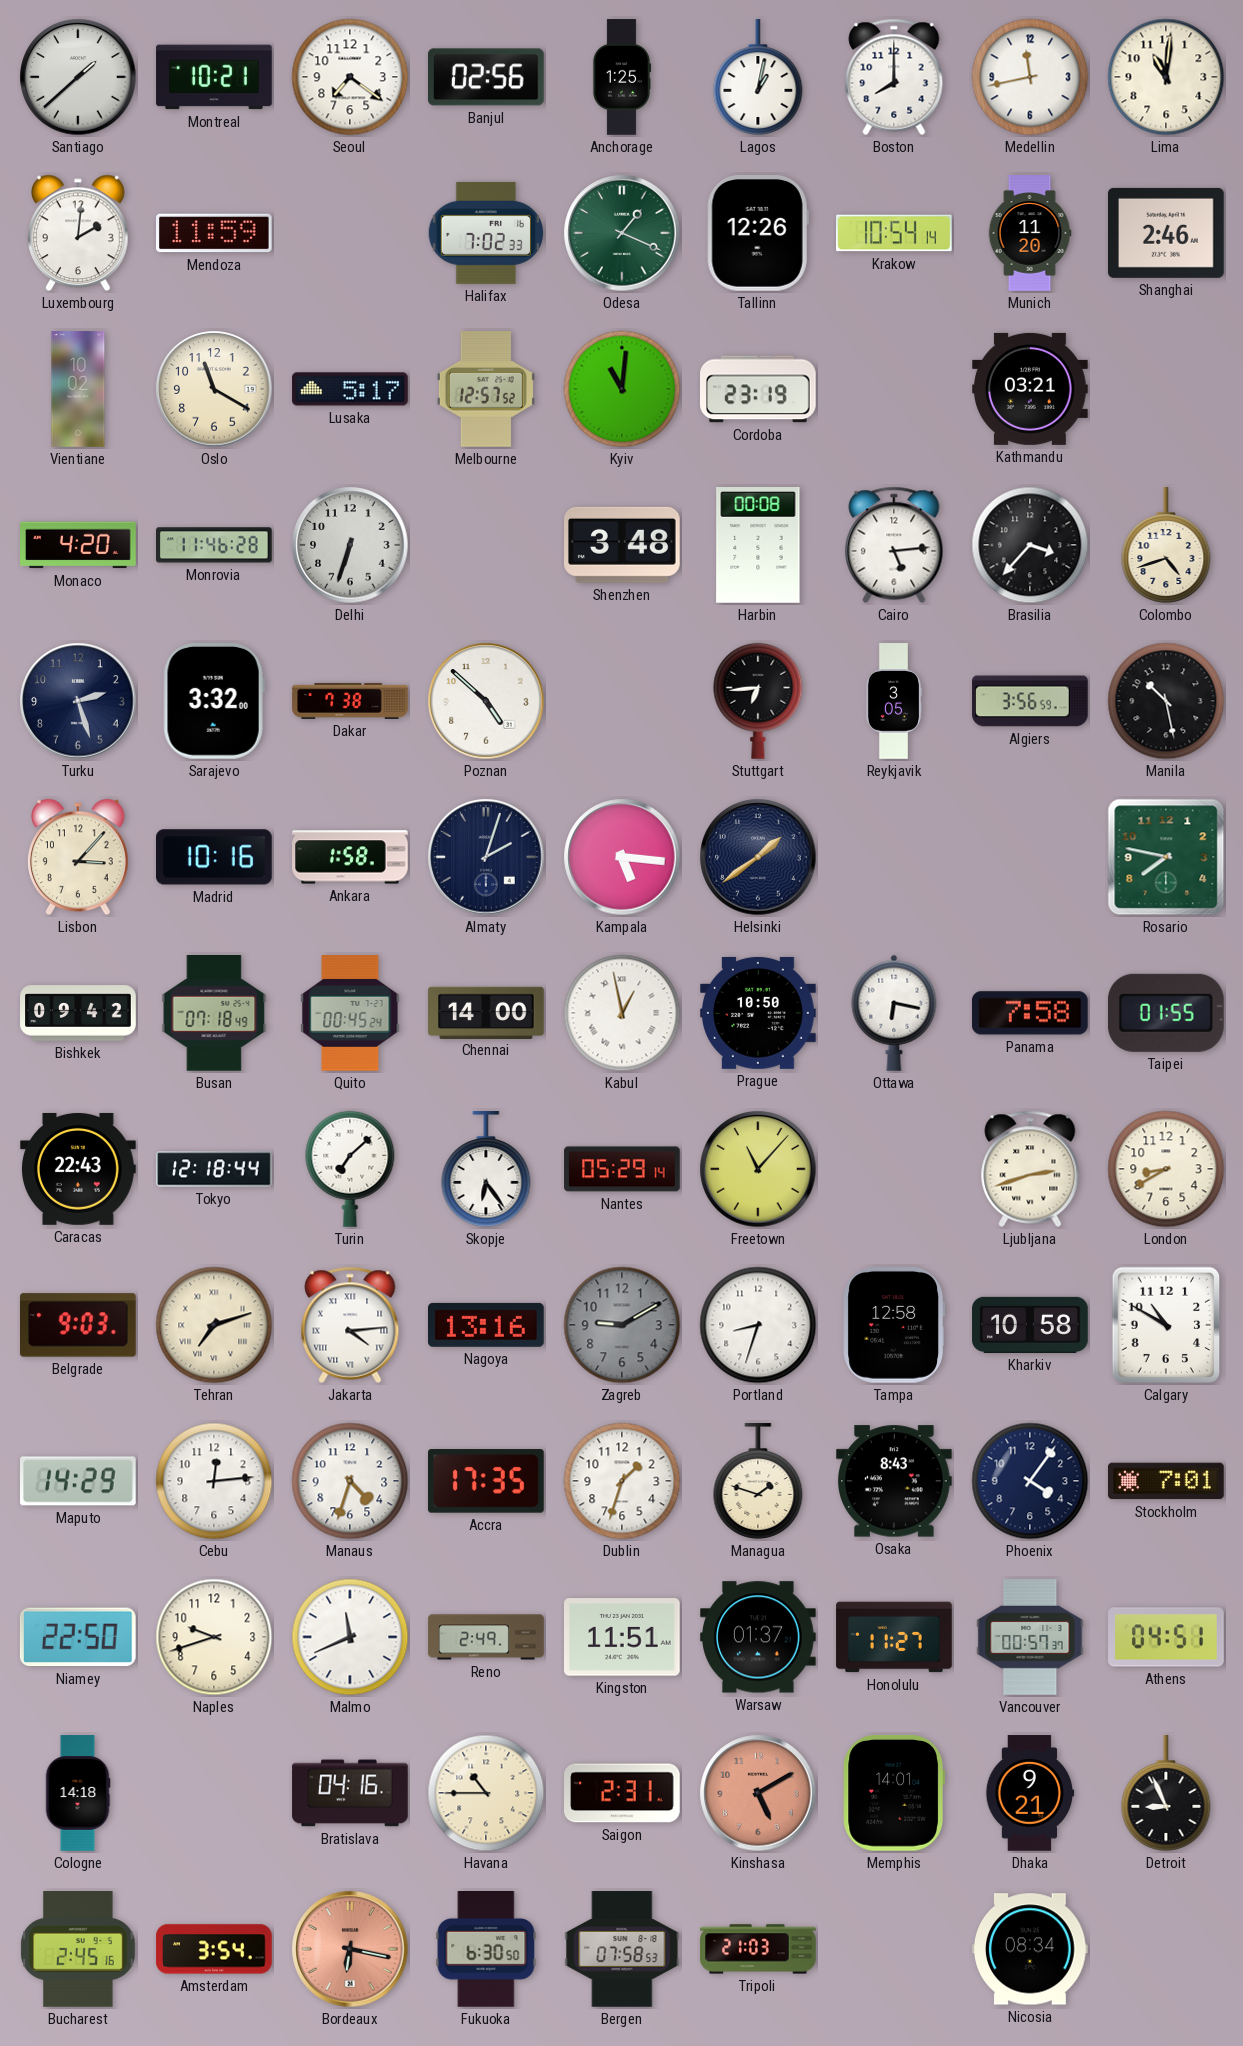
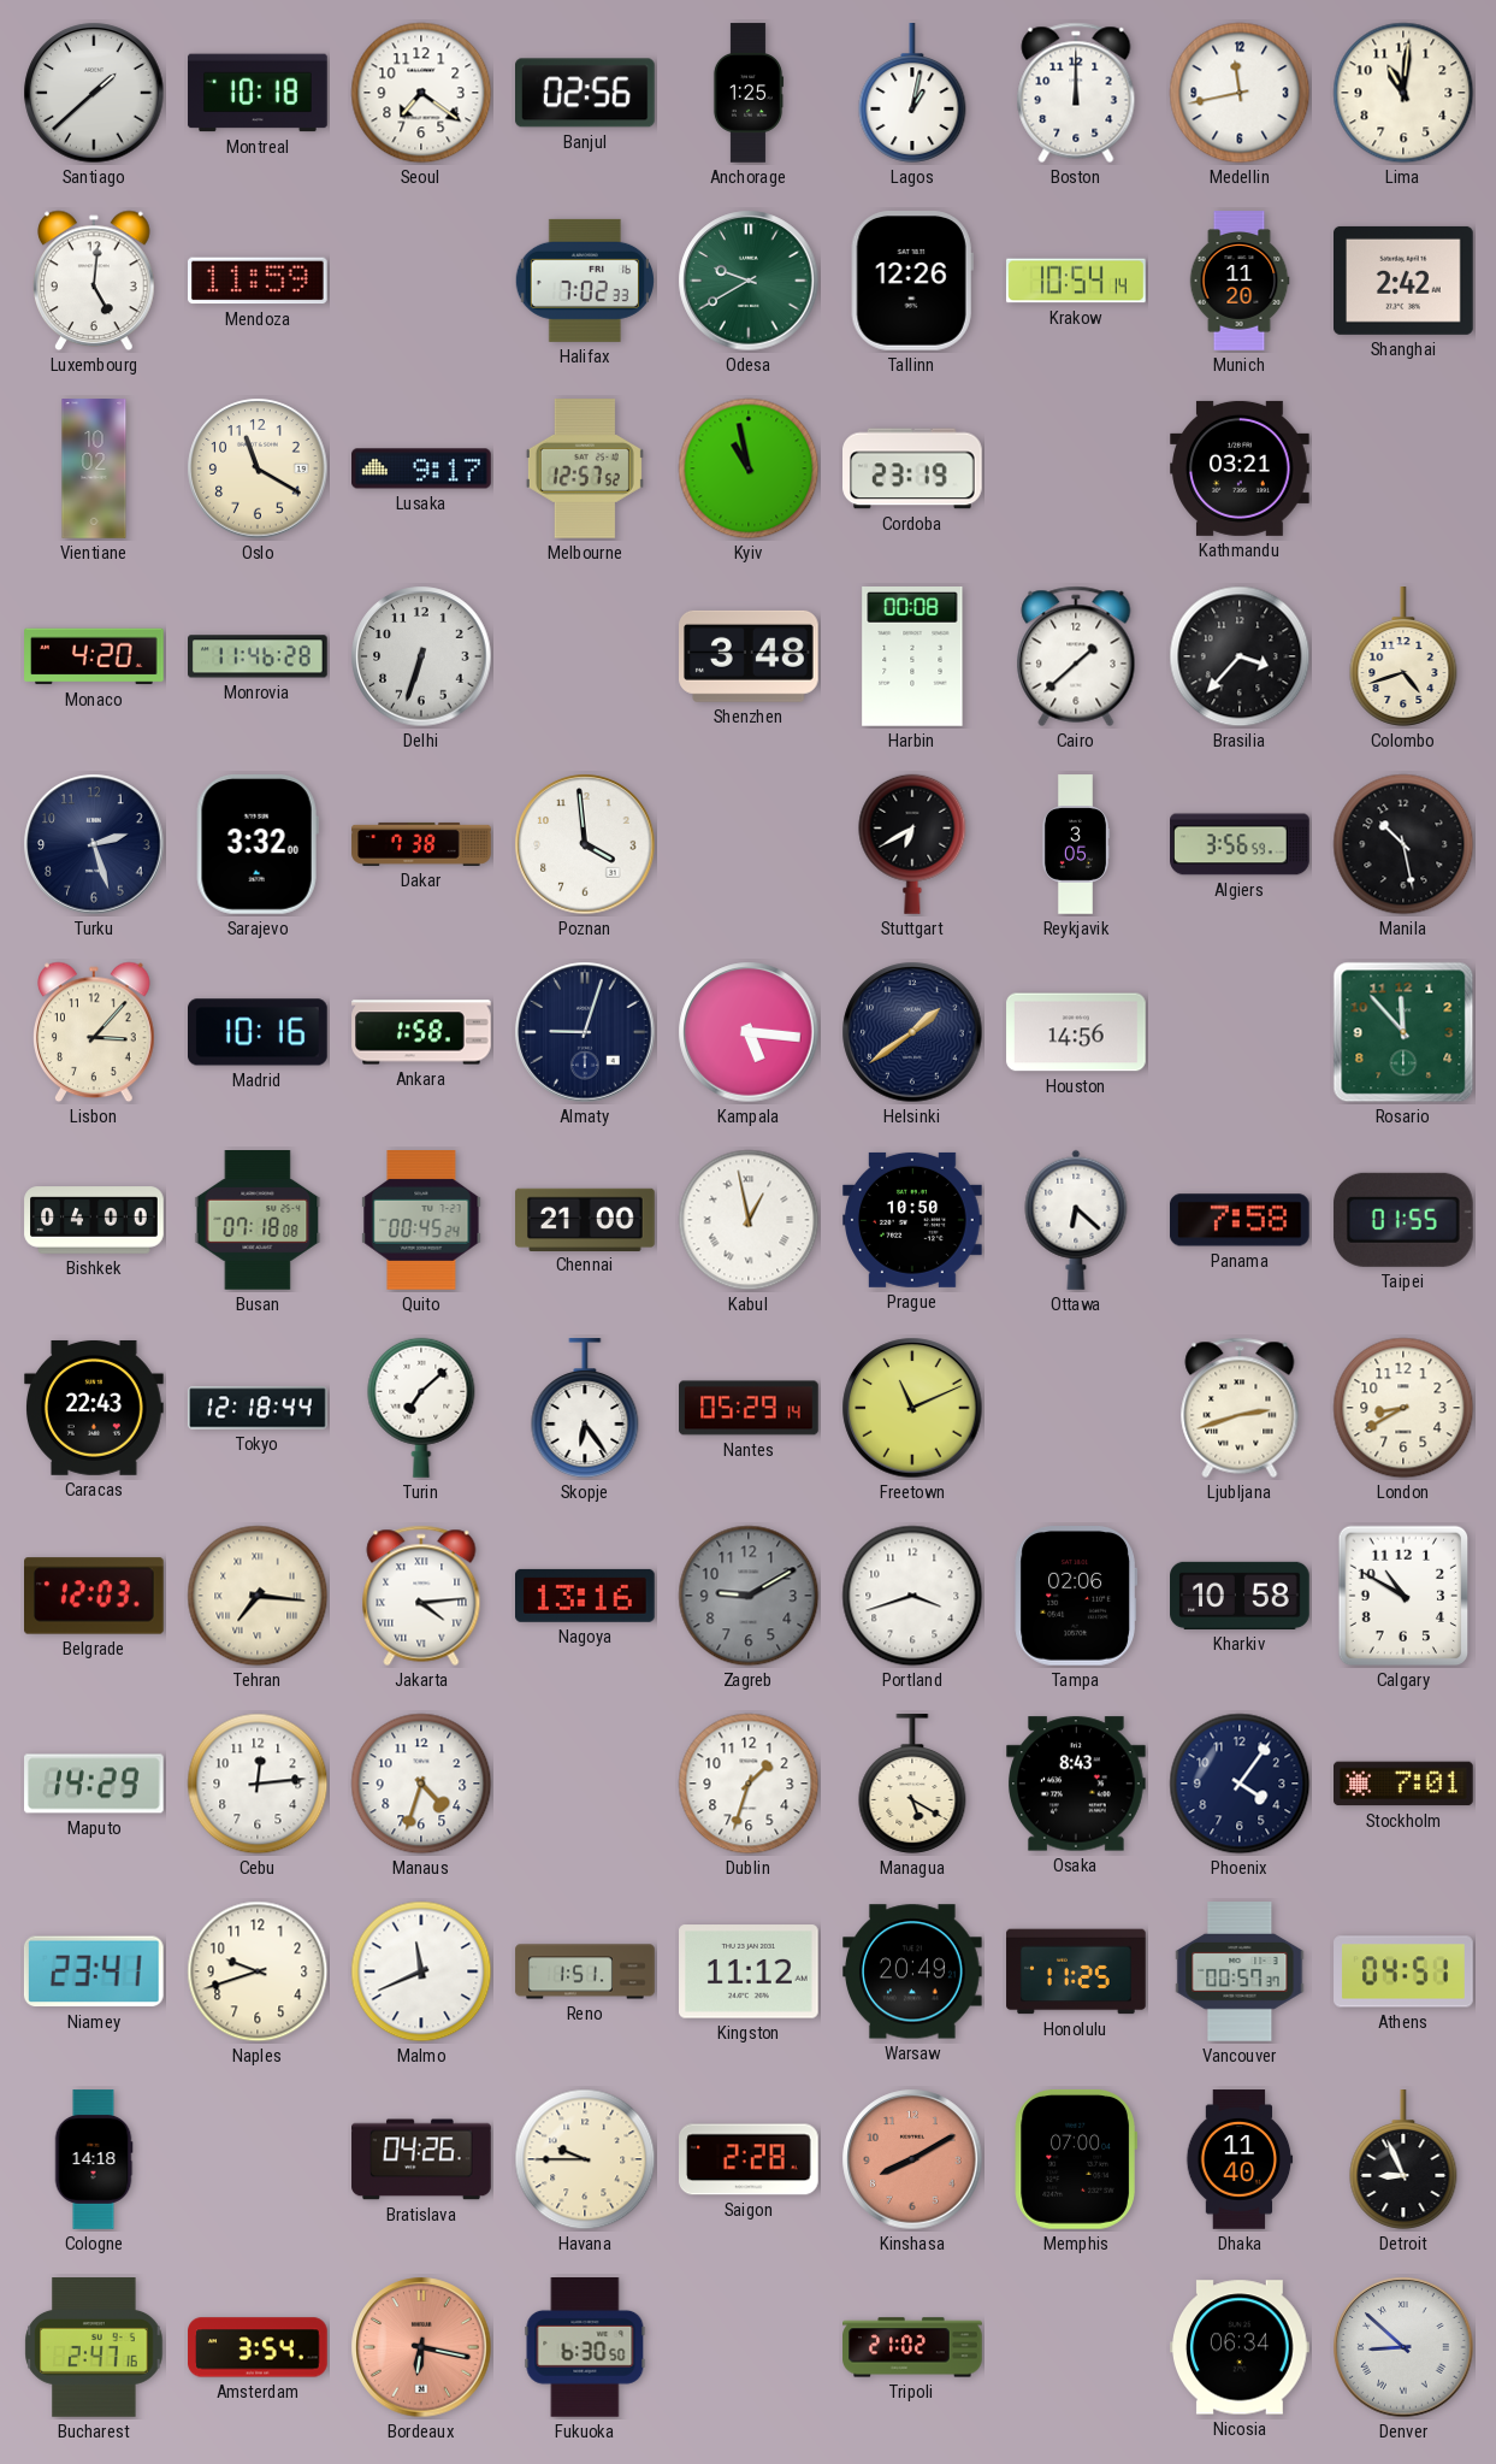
Montreal: 10:21 -> 10:18 (258, 93)
Boston: 8:00 -> 12:00 (1076, 93)
Luxembourg: 2:01 -> 5:01 (95, 281)
Odesa: 1:19 -> 9:40 (749, 281)
Shanghai: 2:46 -> 2:42 (1405, 281)
Lusaka: 5:17 -> 9:17 (421, 468)
Kyiv: 11:01 -> 10:58 (749, 468)
Cairo: 5:14 -> 1:38 (1076, 656)
Poznan: 4:52 -> 3:59 (585, 844)
Stuttgart: 6:44 -> 6:40 (912, 844)
Almaty: 2:03 -> 9:03 (585, 1032)
Houston: none -> 14:56 (1076, 1032)
Rosario: 7:47 -> 11:53 (1403, 1032)
Bishkek: 09:42 -> 04:00 (94, 1220)
Busan: 07:18:49 -> 07:18:08 (258, 1221)
Chennai: 14:00 -> 21:00 (585, 1219)
Ottawa: 6:17 -> 6:22 (1076, 1220)
Freetown: 11:07 -> 11:11 (912, 1408)
Belgrade: 9:03 -> 12:03 (95, 1596)
Tehran: 7:12 -> 7:16 (258, 1596)
Portland: 8:33 -> 3:42 (912, 1596)
Tampa: 12:58 -> 02:06 (1075, 1597)
Accra: 17:35 -> none (487, 1481)
Managua: 1:48 -> 5:20 (912, 1784)
Niamey: 22:50 -> 23:41 (94, 1971)
Reno: 2:49 -> 1:51 (585, 1971)
Kingston: 11:51 -> 11:12 (750, 1971)
Warsaw: 01:37 -> 20:49 (913, 1971)
Honolulu: 11:27 -> 11:25 (1076, 1971)
Bratislava: 04:16 -> 04:26 (421, 2159)
Havana: 10:45 -> 9:45 (585, 2159)
Saigon: 2:31 -> 2:28 (750, 2159)
Kinshasa: 5:10 -> 8:10 (912, 2159)
Memphis: 14:01 -> 07:00 (1076, 2161)
Dhaka: 9:21 -> 11:40 (1240, 2159)
Bucharest: 2:45 -> 2:47 (94, 2347)
Bergen: 07:58 -> none (622, 1949)
Tripoli: 21:03 -> 21:02 (912, 2347)
Nicosia: 08:34 -> 06:34 (1241, 2347)
Denver: none -> 8:52 (1403, 2347)
